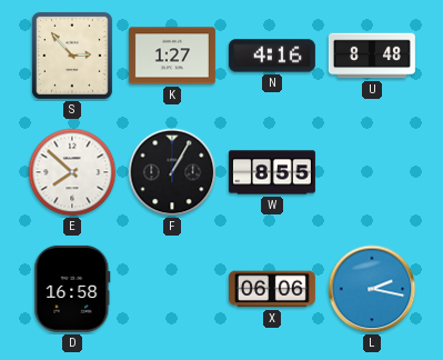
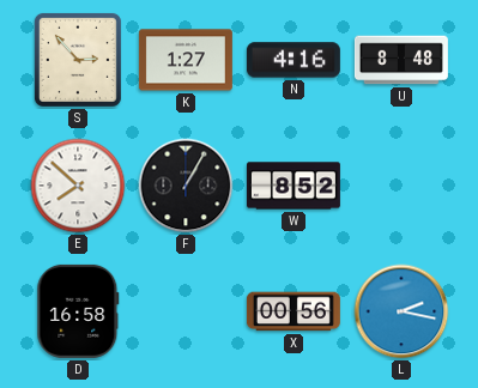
W: 8:55 -> 8:52 (294, 186)
X: 06:06 -> 00:56 (294, 311)
